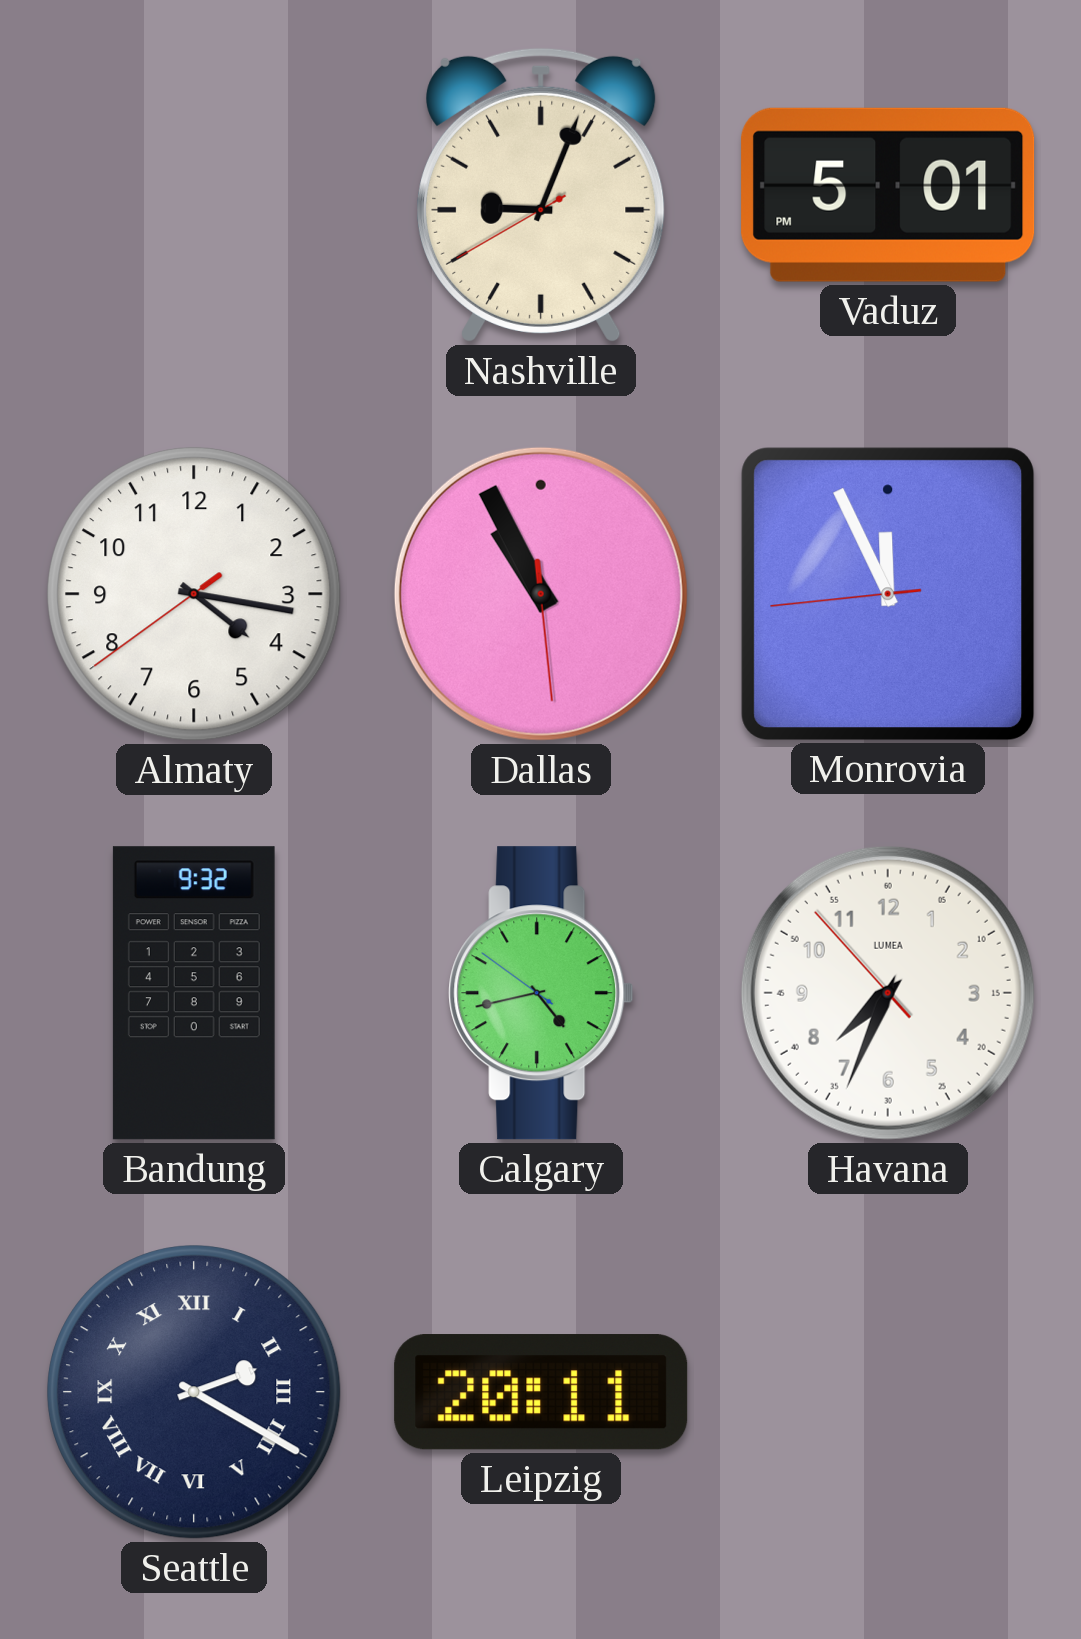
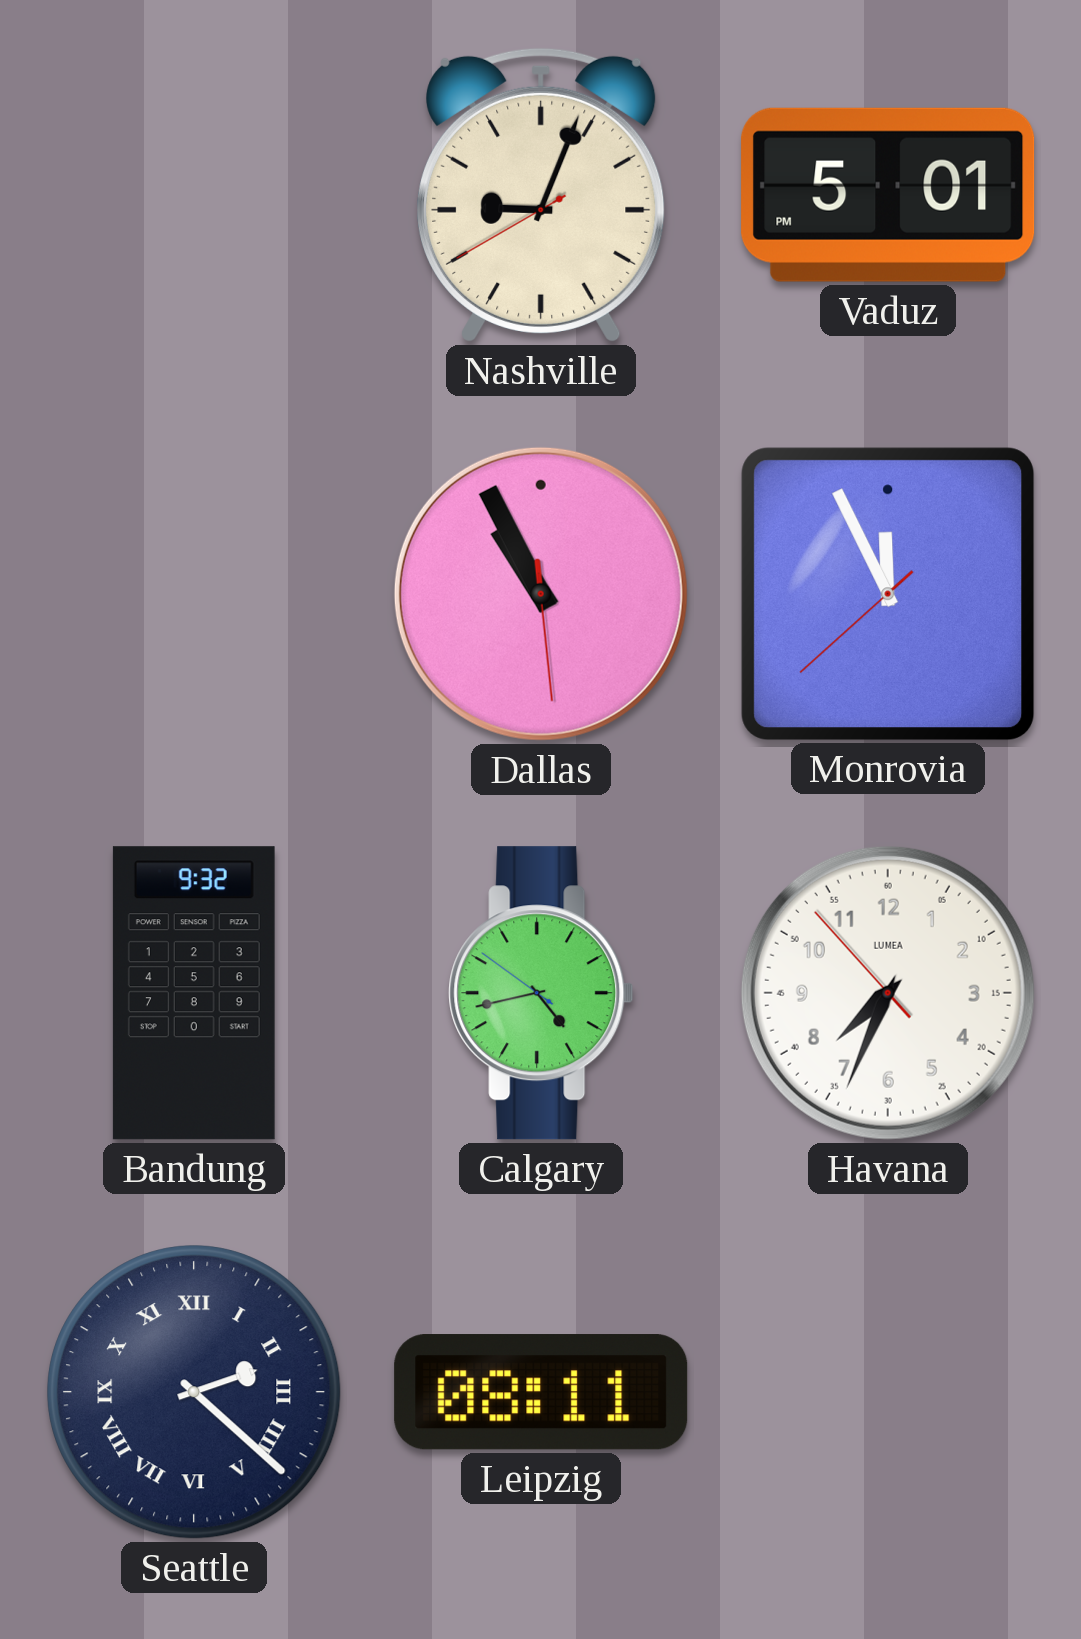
Almaty: 4:16 -> none (194, 594)
Monrovia: 11:55:44 -> 11:55:38 (887, 593)
Seattle: 2:20 -> 2:22 (194, 1392)
Leipzig: 20:11 -> 08:11 (541, 1392)
